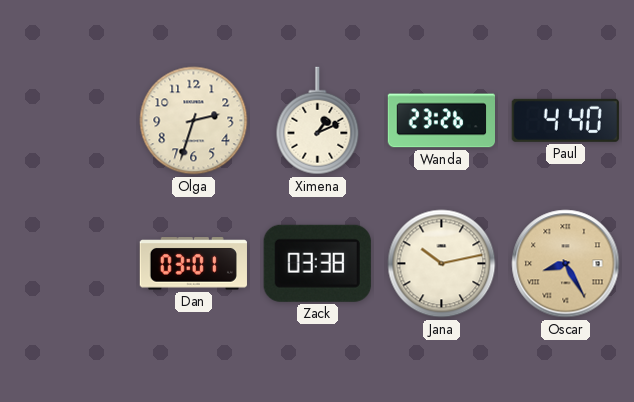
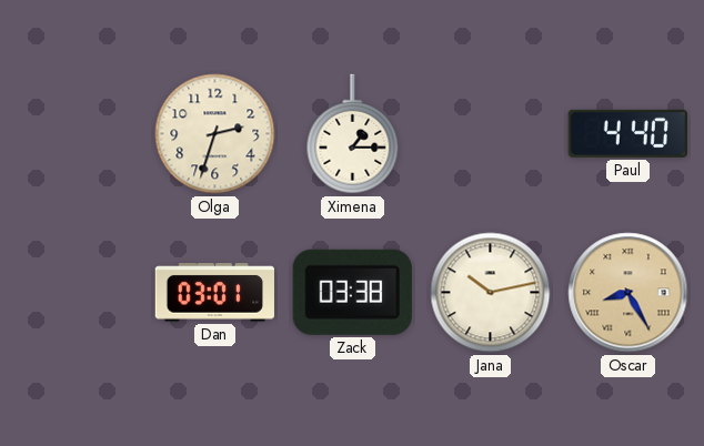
Ximena: 1:11 -> 1:15 (353, 134)
Wanda: 23:26 -> none (442, 121)
